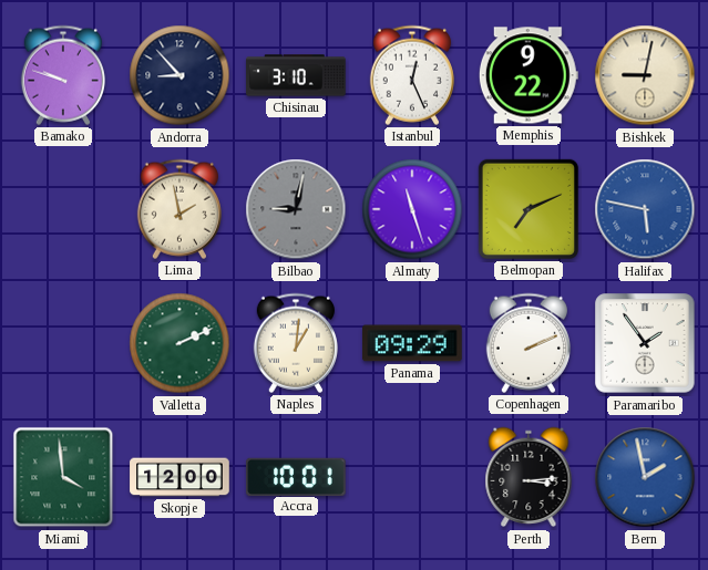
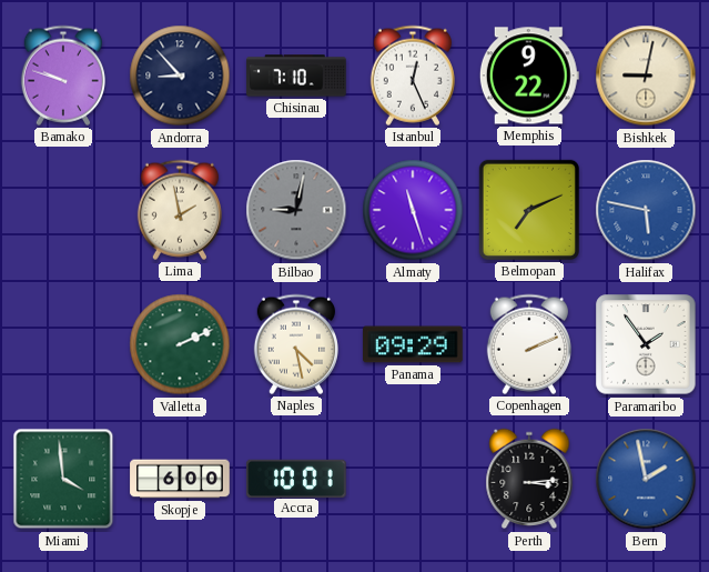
Chisinau: 3:10 -> 7:10 (296, 76)
Naples: 1:01 -> 4:28 (296, 344)
Skopje: 12:00 -> 6:00 (180, 479)
